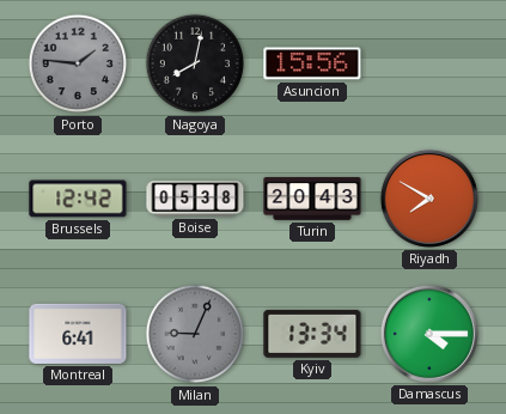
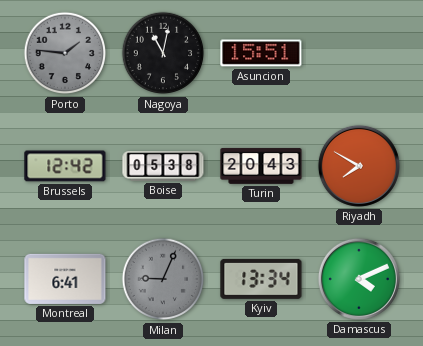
Nagoya: 8:02 -> 11:02 (163, 53)
Asuncion: 15:56 -> 15:51 (261, 53)
Damascus: 4:15 -> 4:11 (359, 279)
